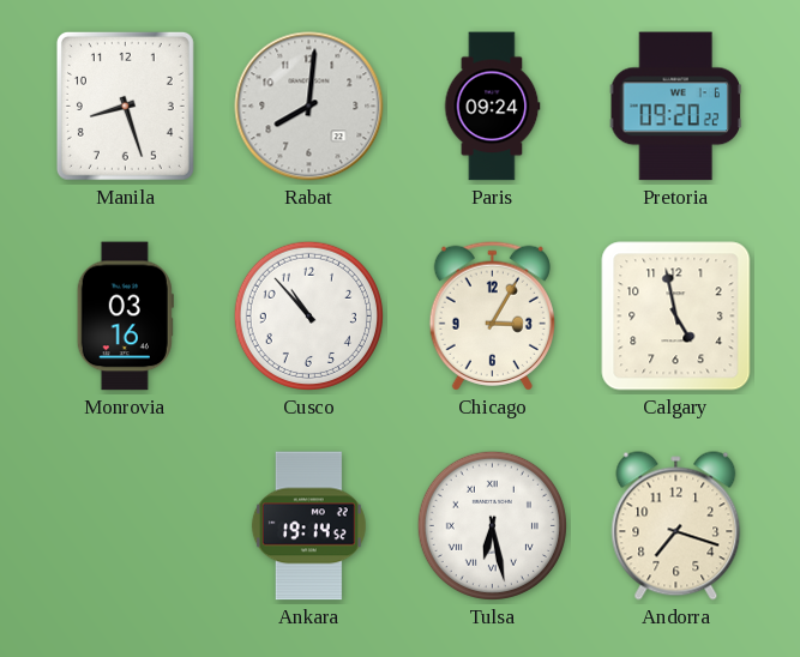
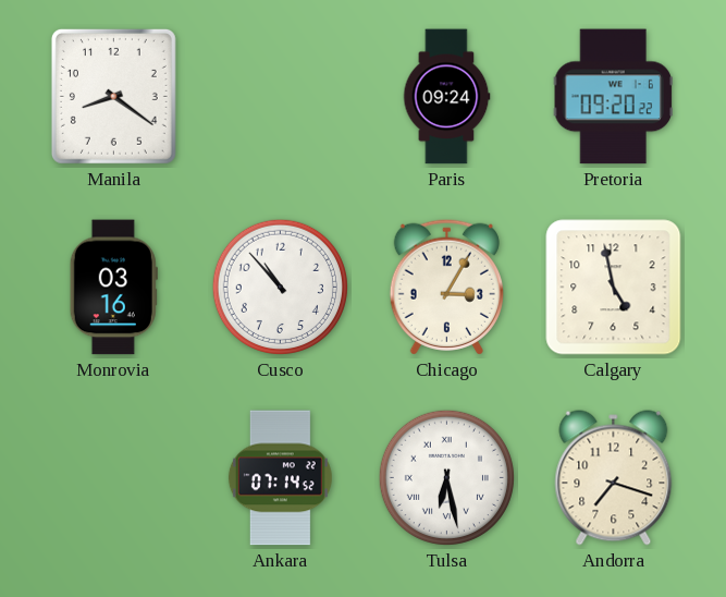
Manila: 8:27 -> 8:21 (113, 96)
Rabat: 8:01 -> none (309, 107)
Ankara: 19:14 -> 07:14 (280, 478)
